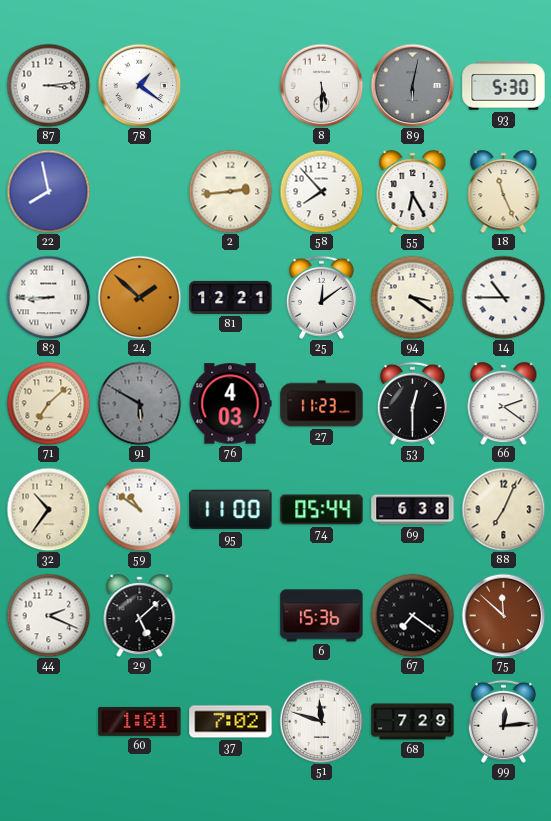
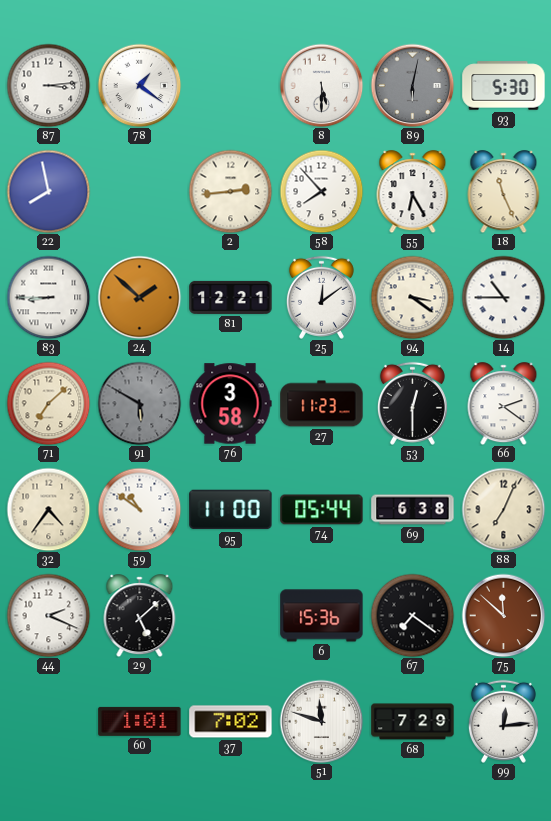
76: 4:03 -> 3:58 (230, 404)
32: 10:36 -> 4:36 (48, 509)
